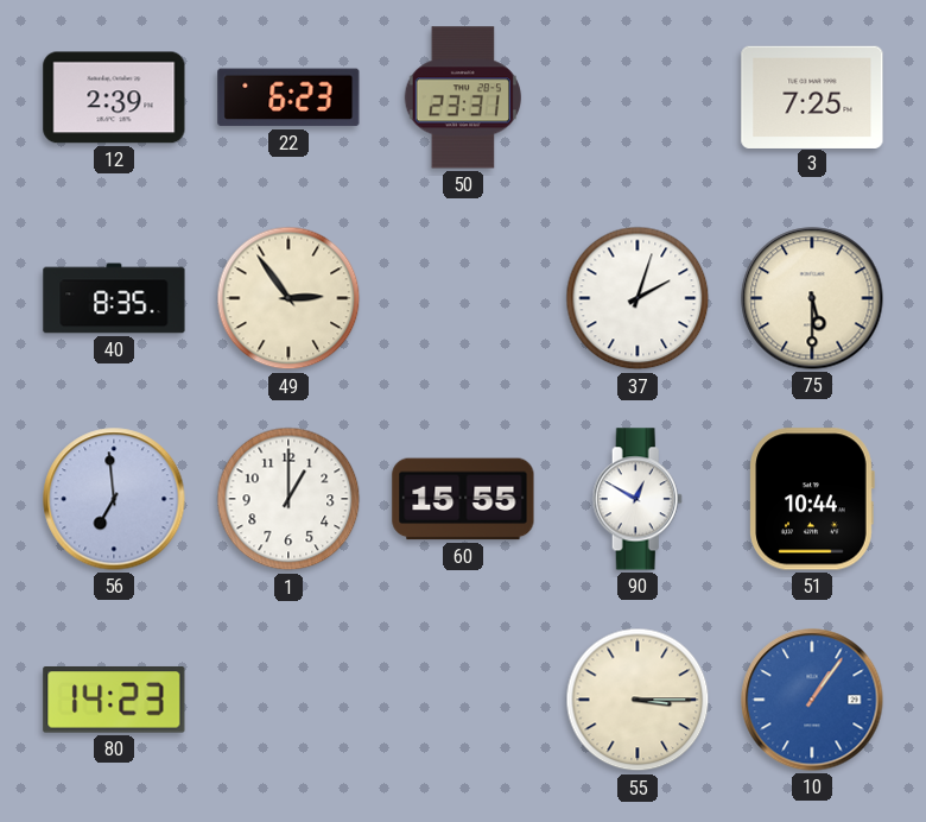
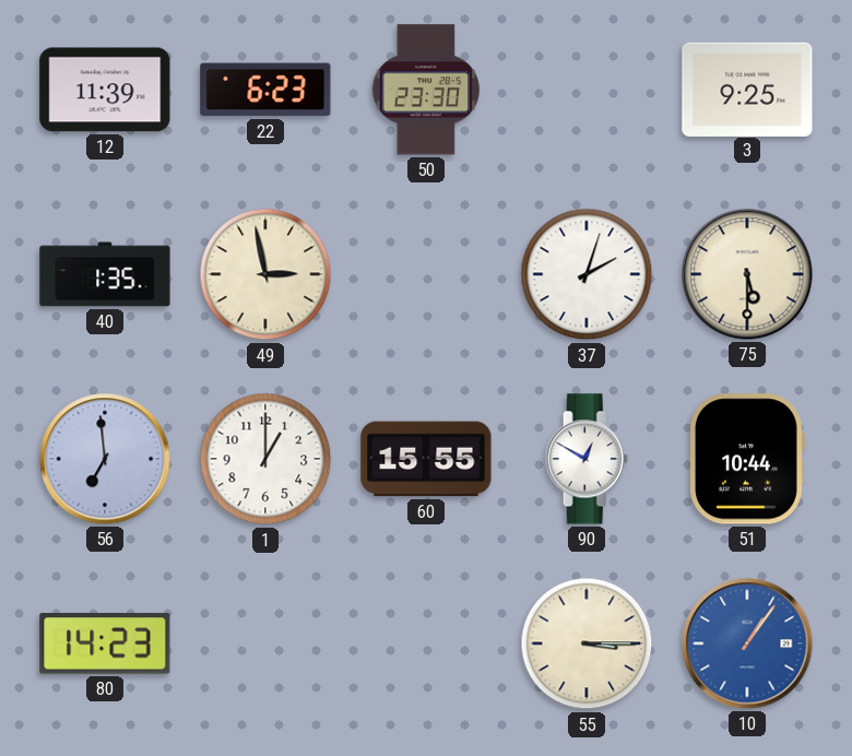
12: 2:39 -> 11:39 (105, 90)
50: 23:31 -> 23:30 (425, 90)
3: 7:25 -> 9:25 (747, 88)
40: 8:35 -> 1:35 (105, 274)
49: 2:54 -> 2:58 (265, 274)
